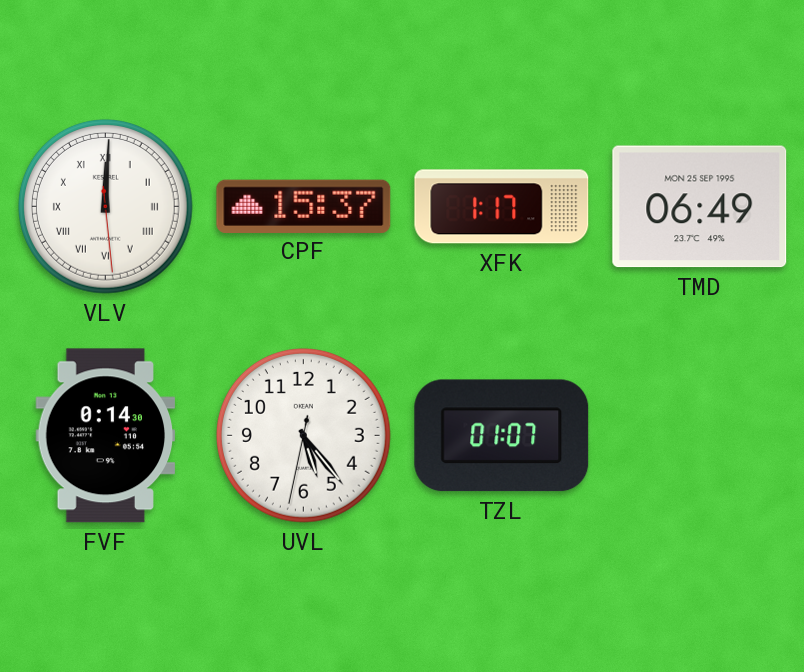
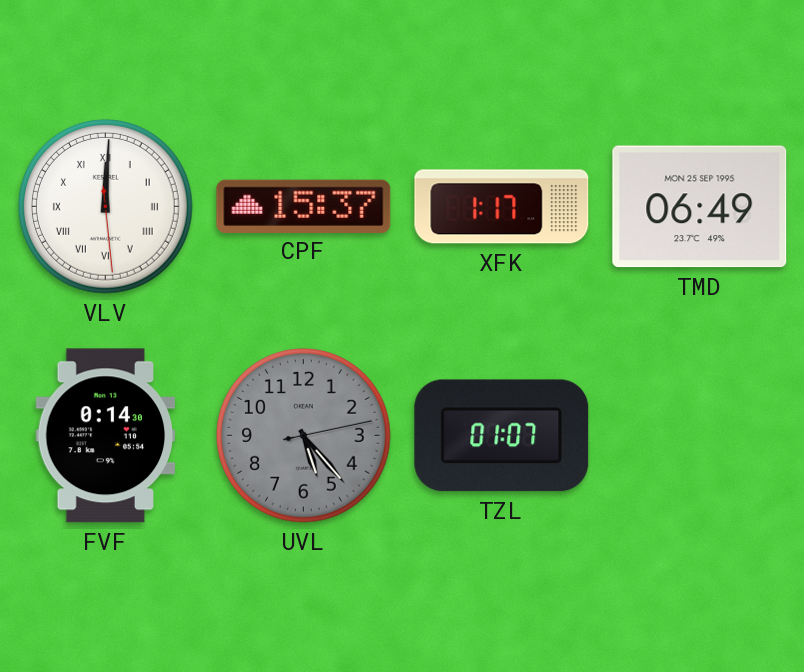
UVL: 5:23:32 -> 5:23:13 (303, 435)
UVL dial: white -> grey (303, 435)
